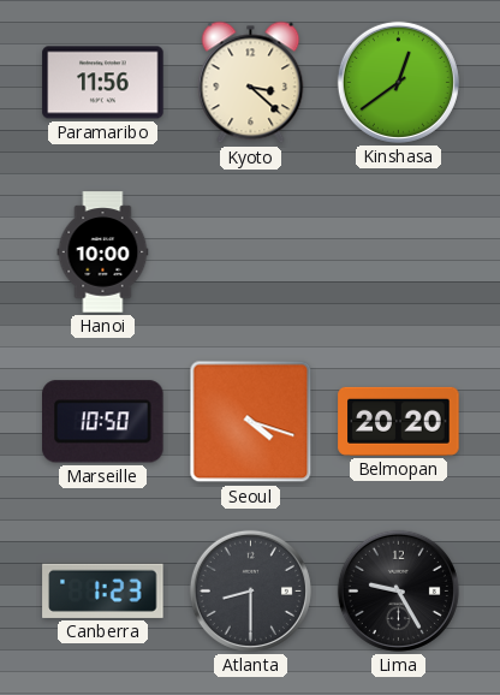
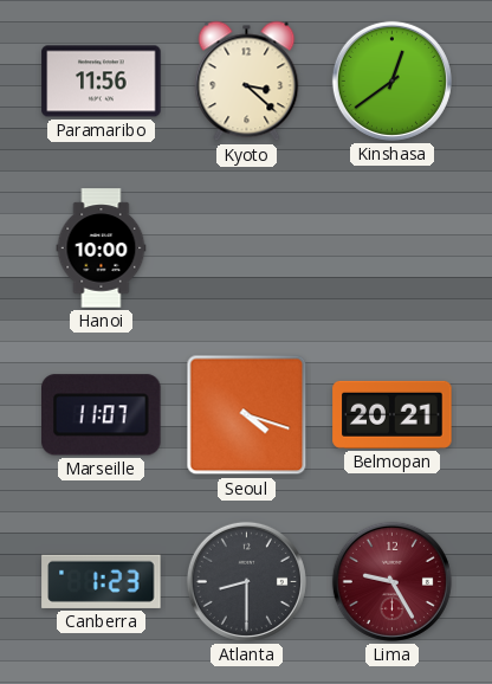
Marseille: 10:50 -> 11:07 (102, 415)
Belmopan: 20:20 -> 20:21 (393, 414)
Lima dial: black -> burgundy (391, 581)
